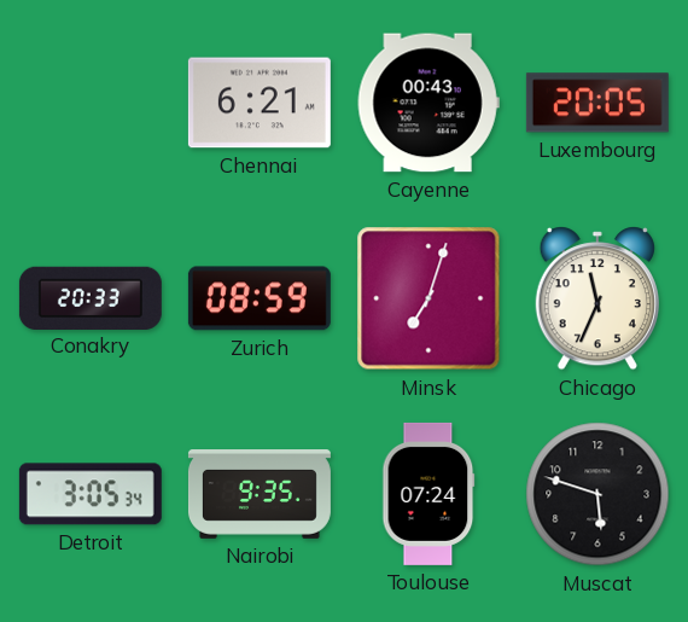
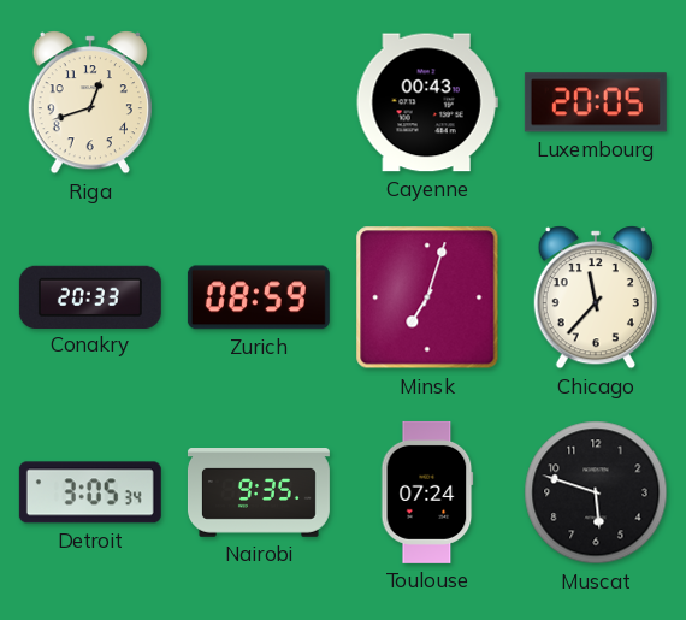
Riga: none -> 12:42 (90, 102)
Chennai: 6:21 -> none (260, 103)
Chicago: 11:34 -> 11:37 (596, 297)
